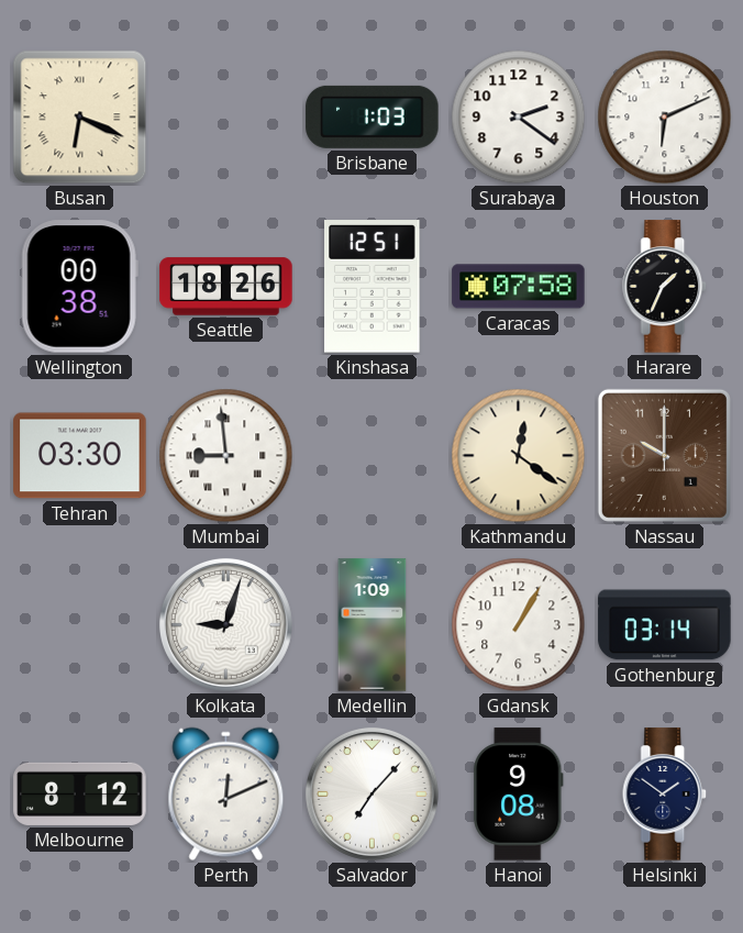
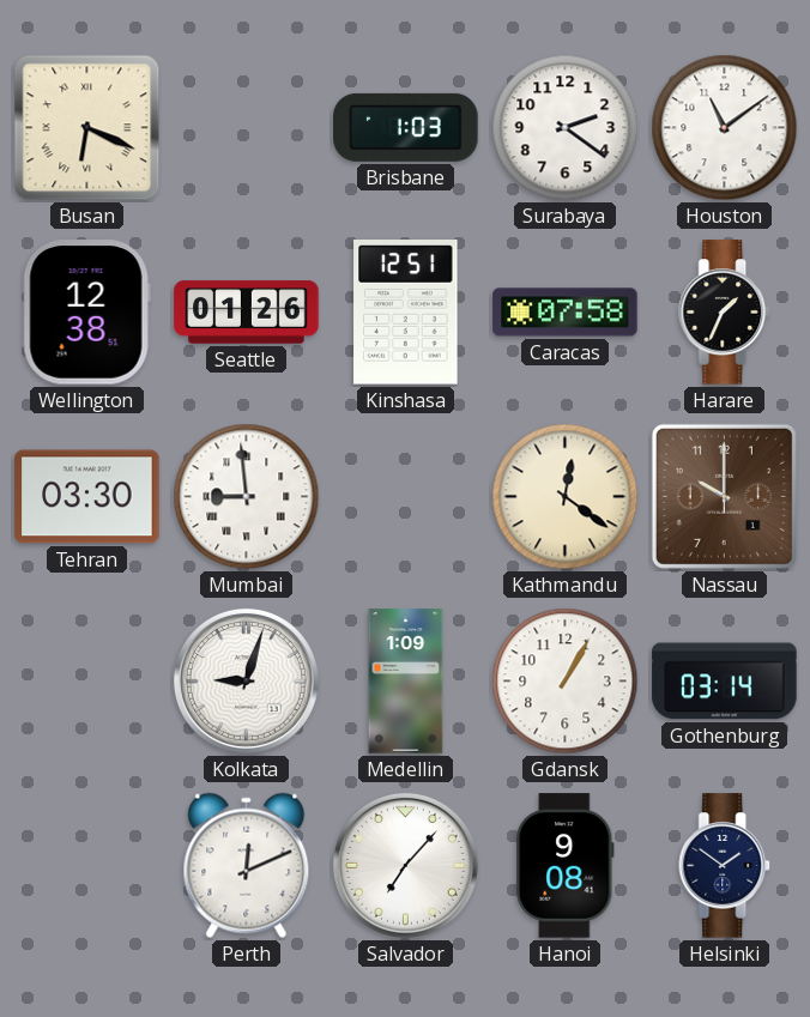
Houston: 6:11 -> 11:09 (725, 128)
Wellington: 00:38 -> 12:38 (86, 313)
Seattle: 18:26 -> 01:26 (247, 313)
Melbourne: 8:12 -> none (80, 793)
